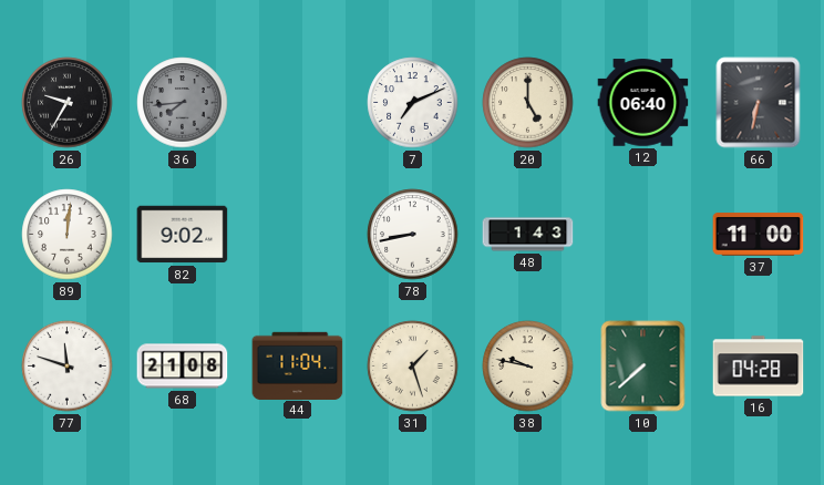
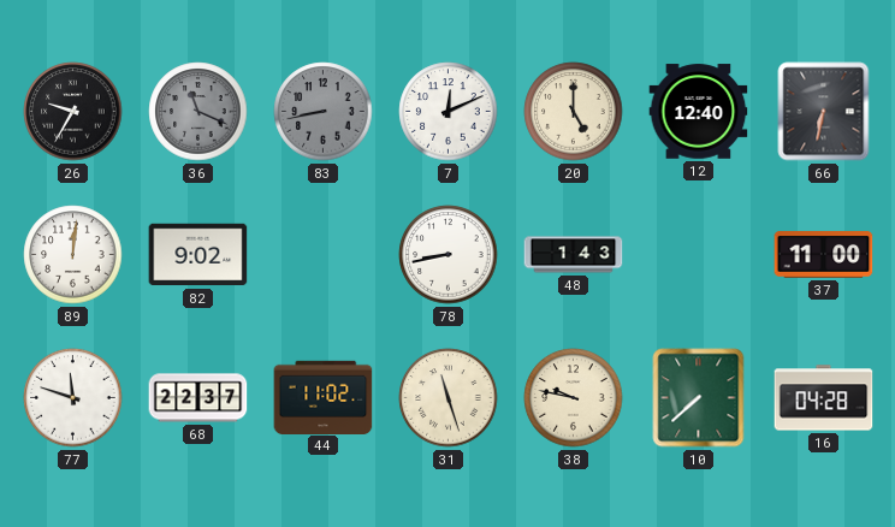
36: 7:44 -> 11:19 (198, 112)
83: none -> 8:43 (324, 112)
7: 7:11 -> 12:11 (449, 112)
12: 06:40 -> 12:40 (699, 112)
68: 21:08 -> 22:37 (198, 398)
44: 11:04 -> 11:02 (324, 397)
31: 1:27 -> 11:27 (449, 398)
